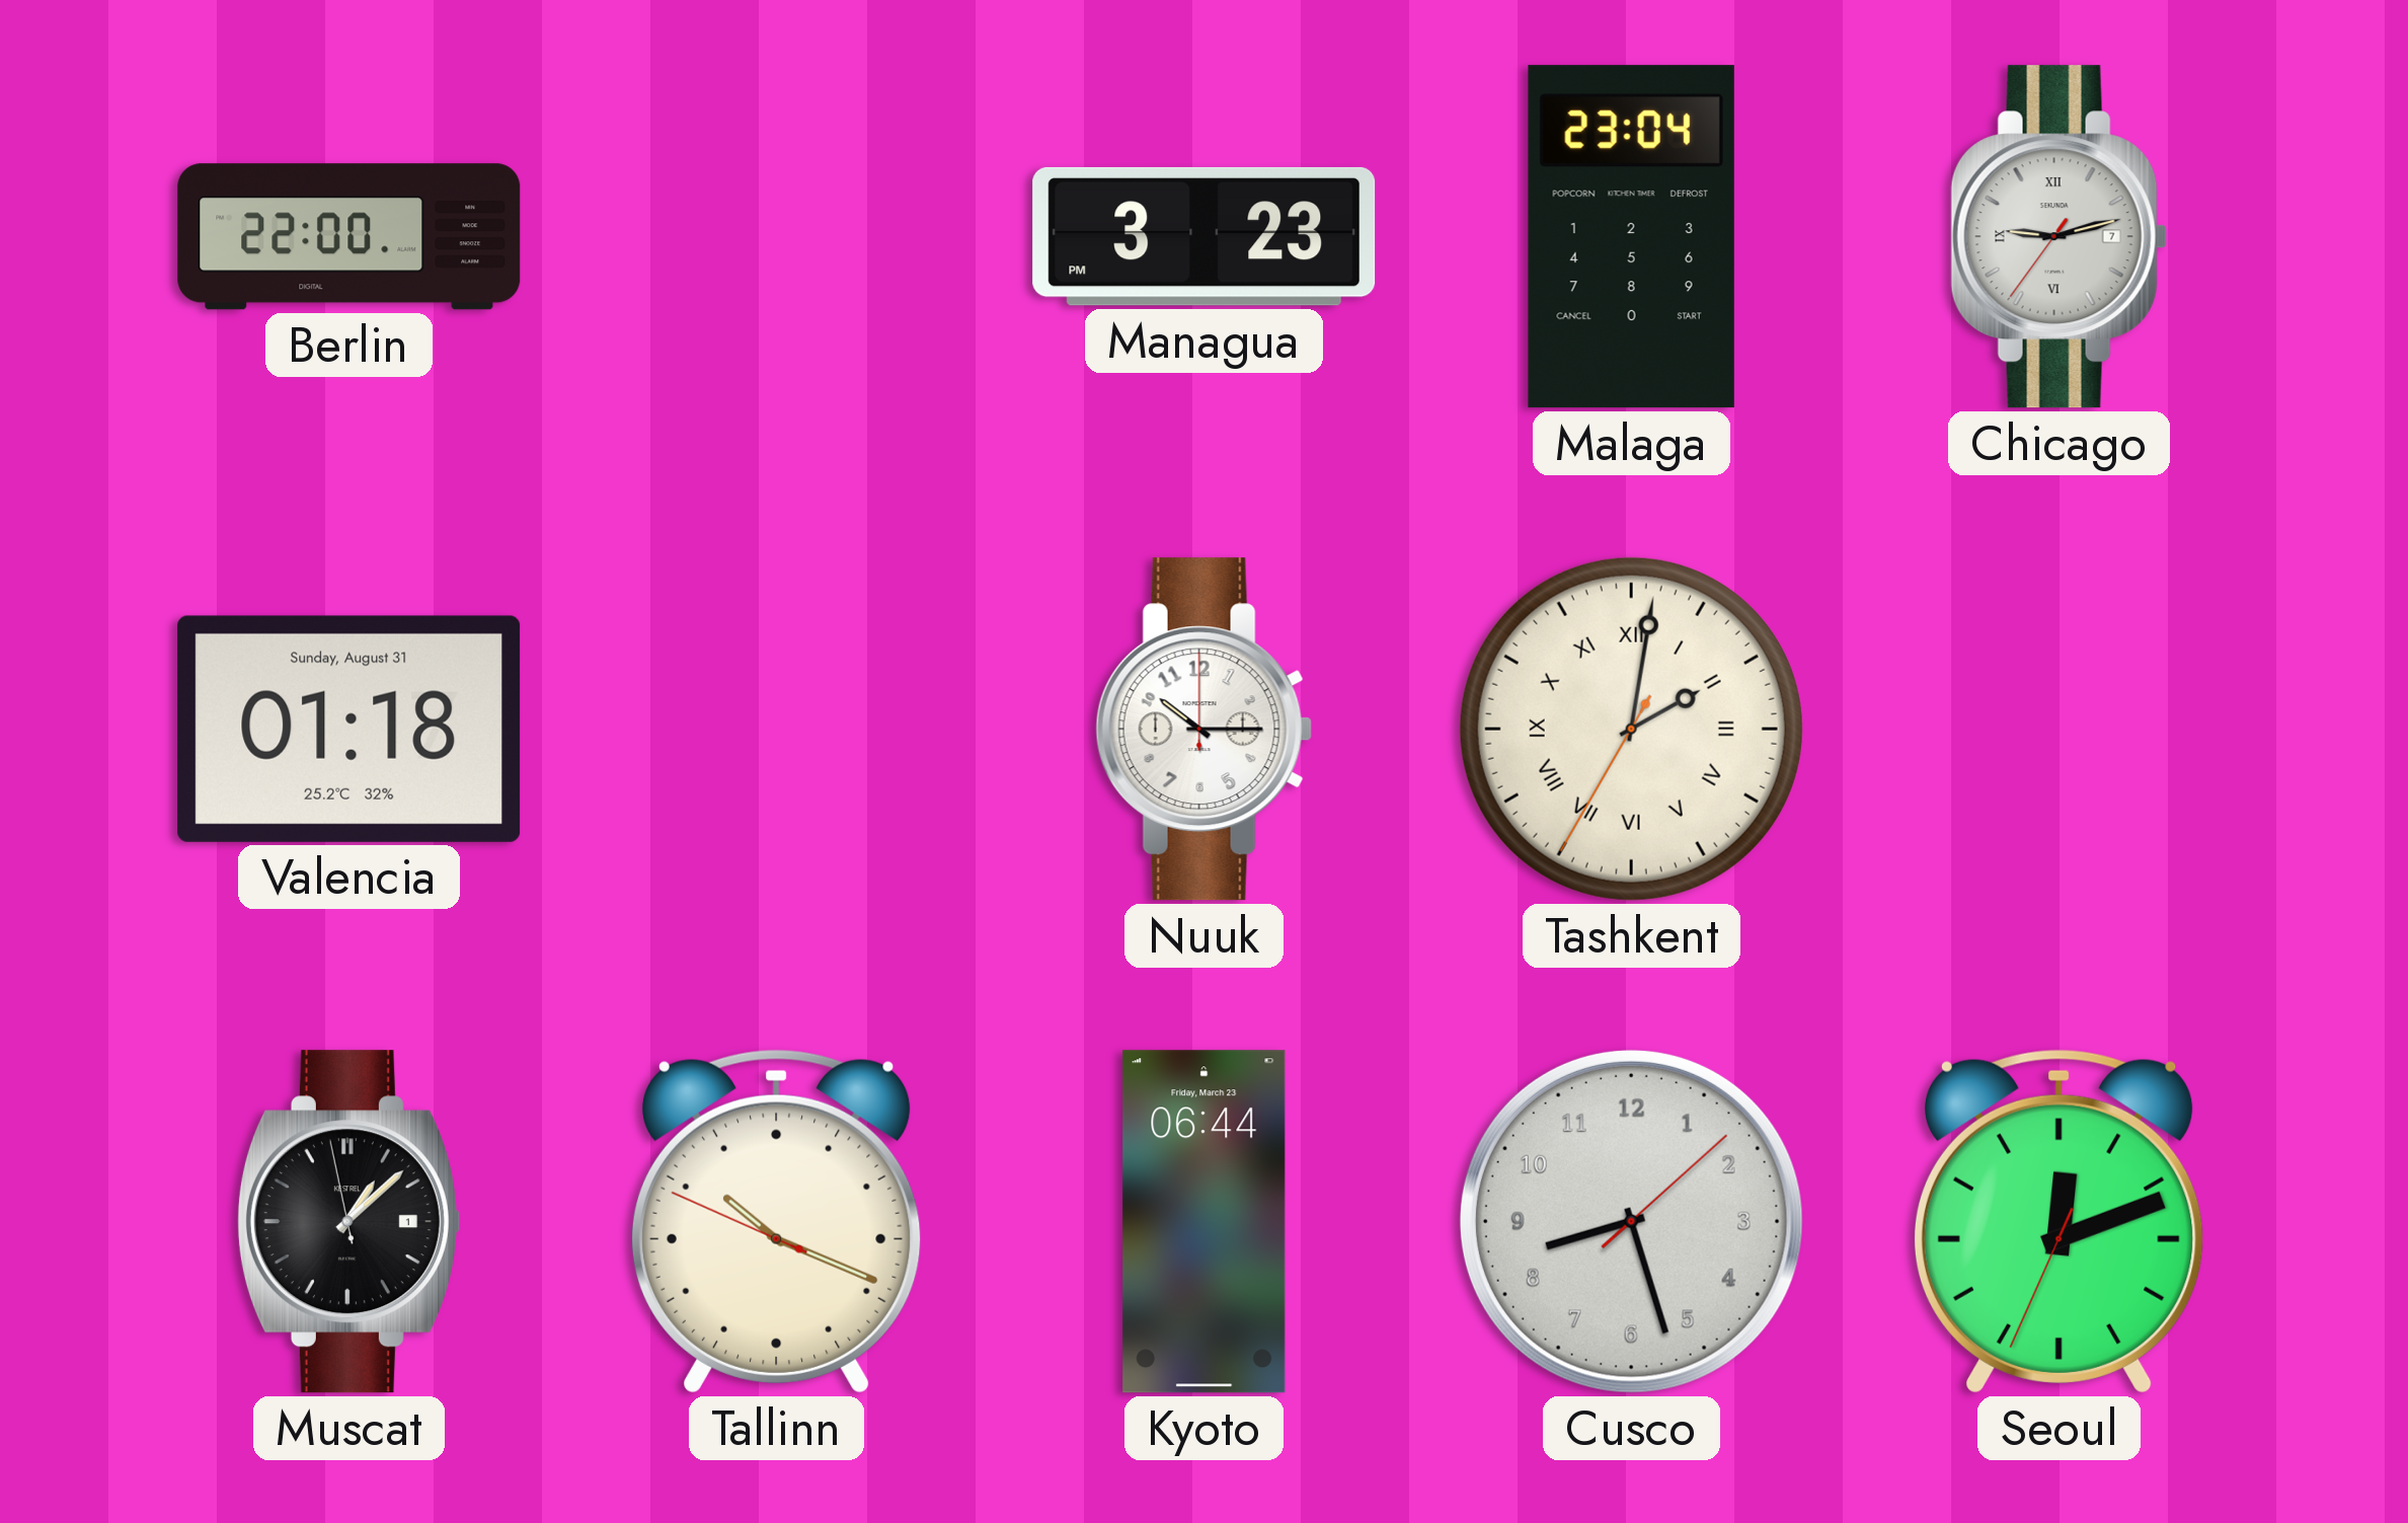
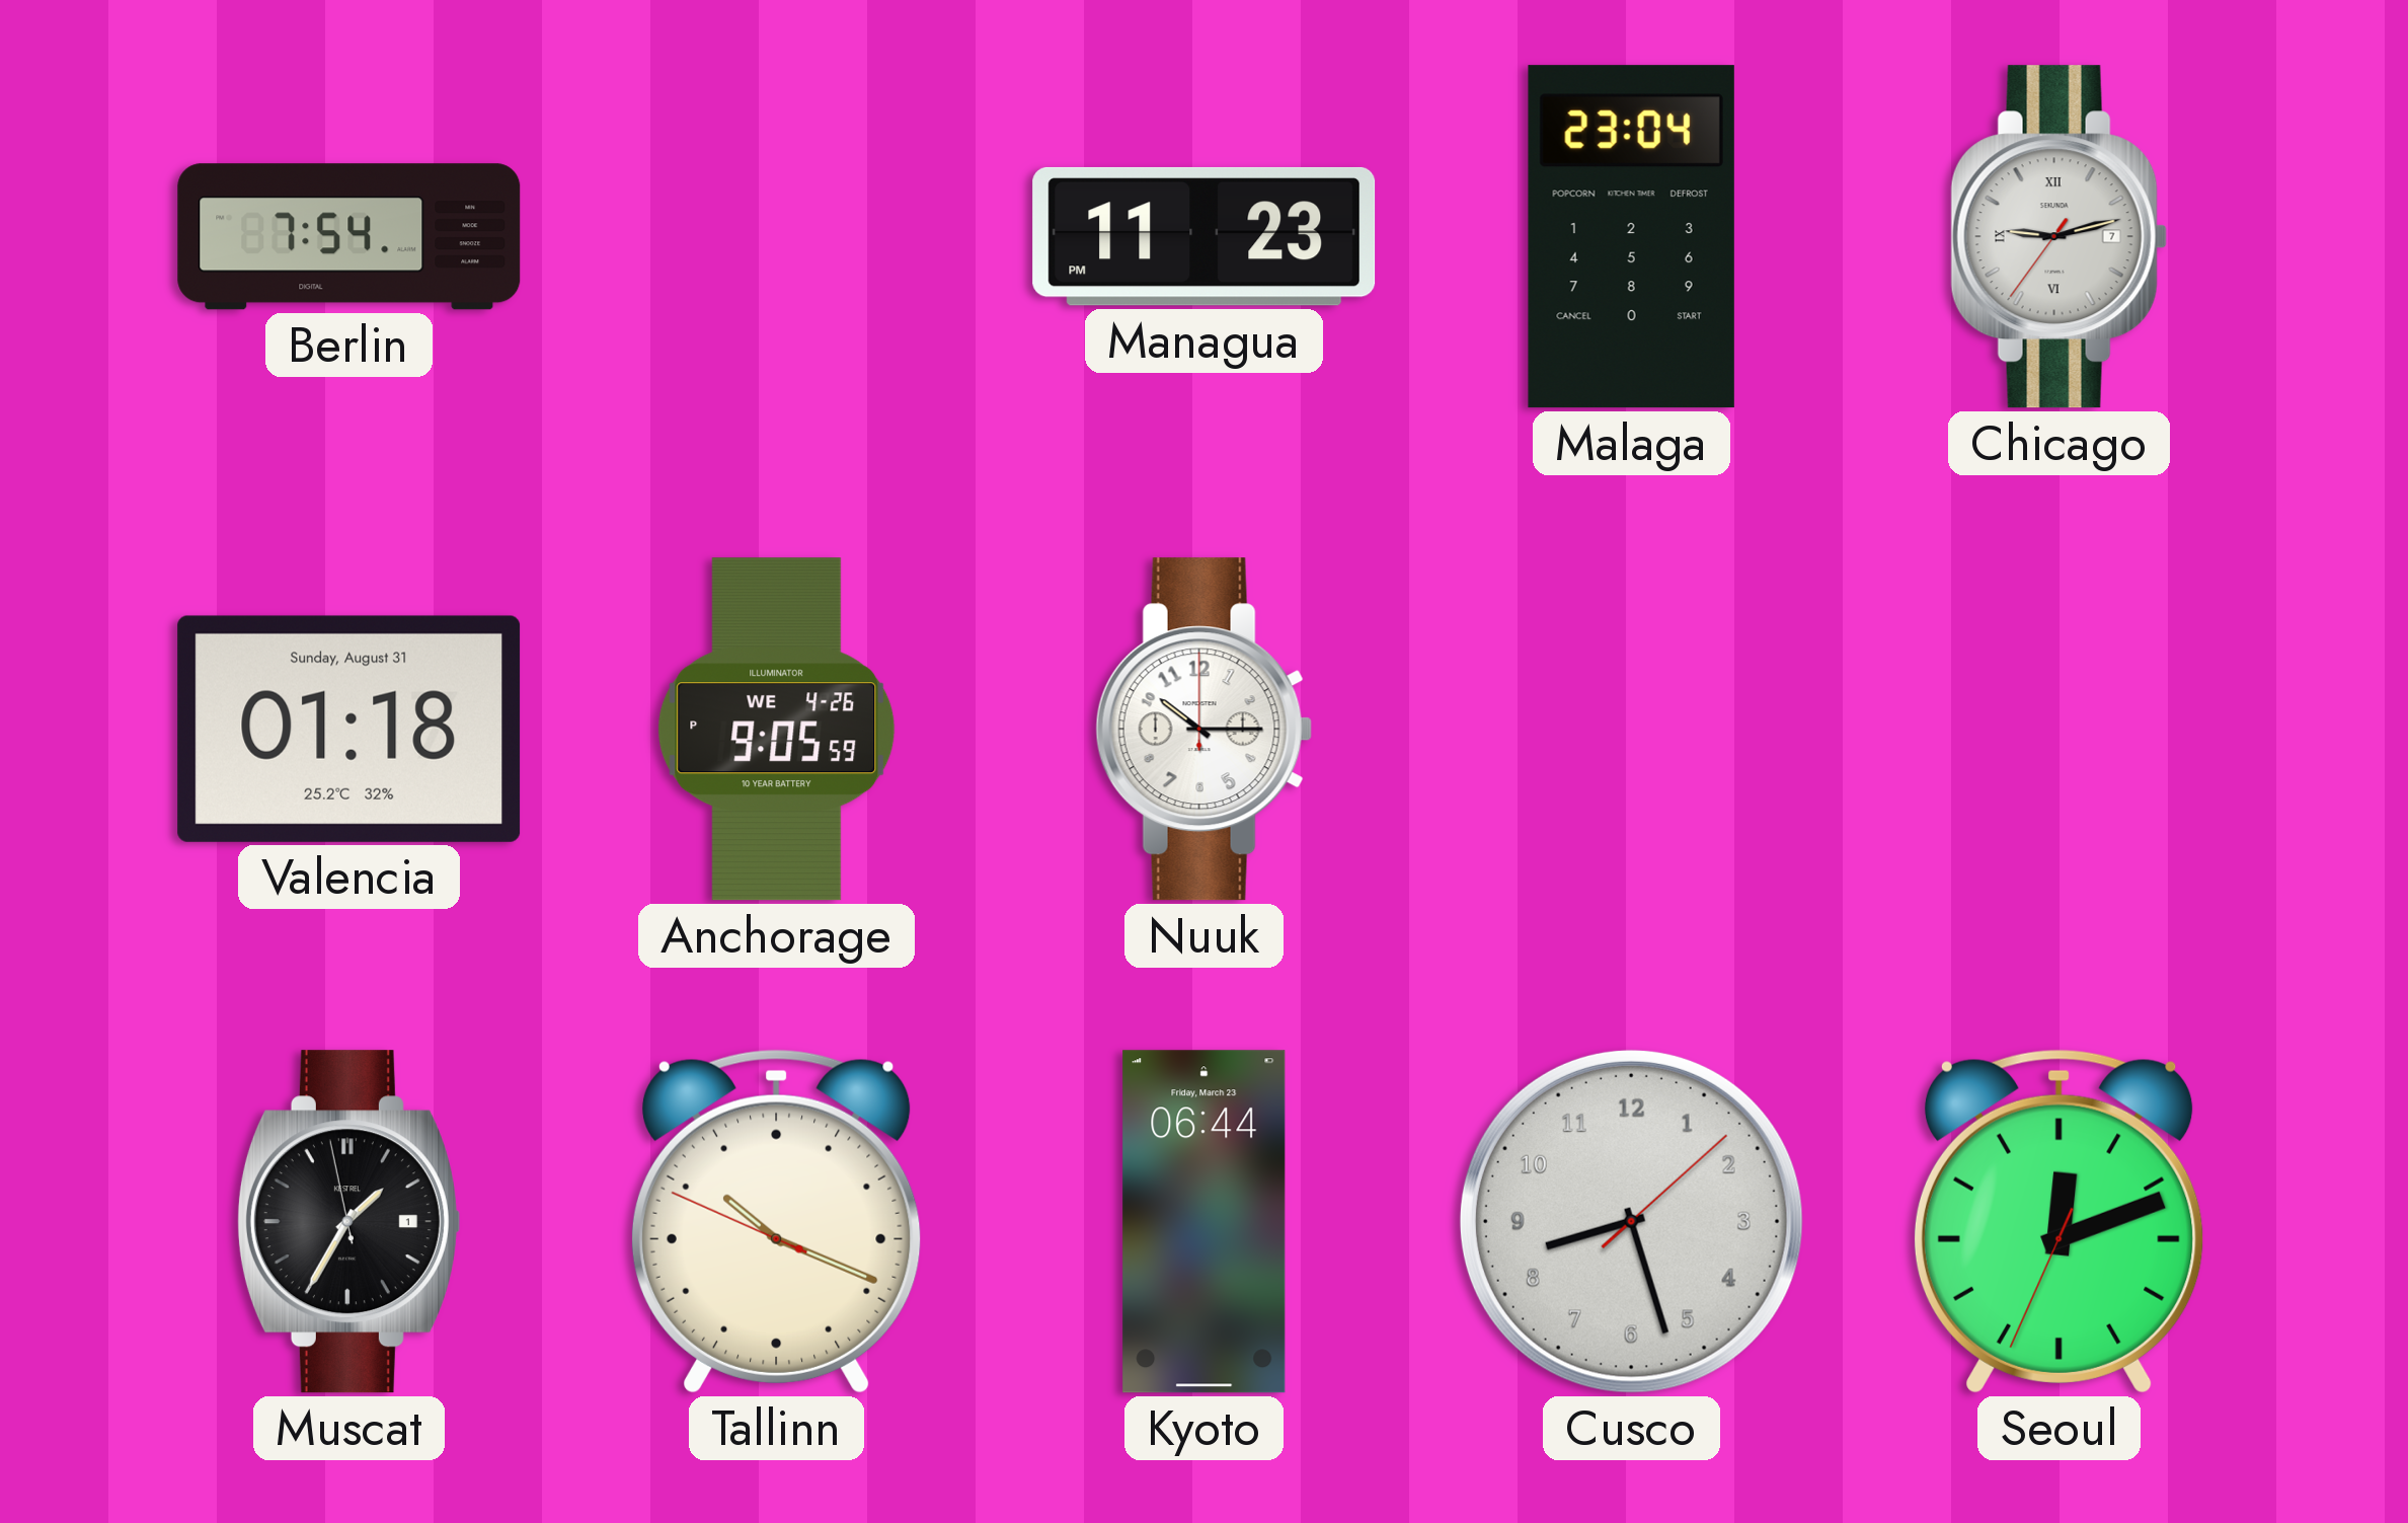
Berlin: 22:00 -> 7:54 (349, 237)
Managua: 3:23 -> 11:23 (1205, 236)
Anchorage: none -> 9:05 (777, 730)
Tashkent: 2:01 -> none (1631, 729)
Muscat: 1:07 -> 1:34 (348, 1222)
